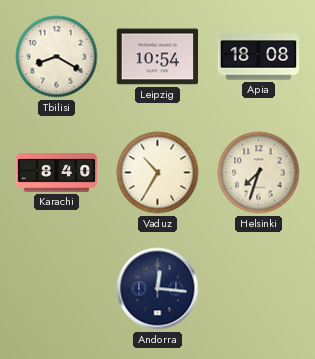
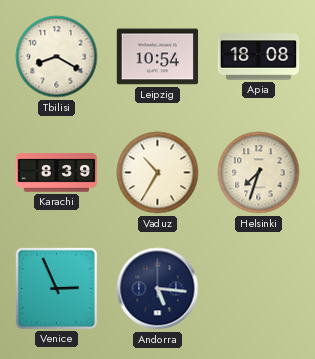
Karachi: 8:40 -> 8:39 (57, 173)
Venice: none -> 2:56 (56, 288)
Andorra: 12:16 -> 5:16 (158, 289)
